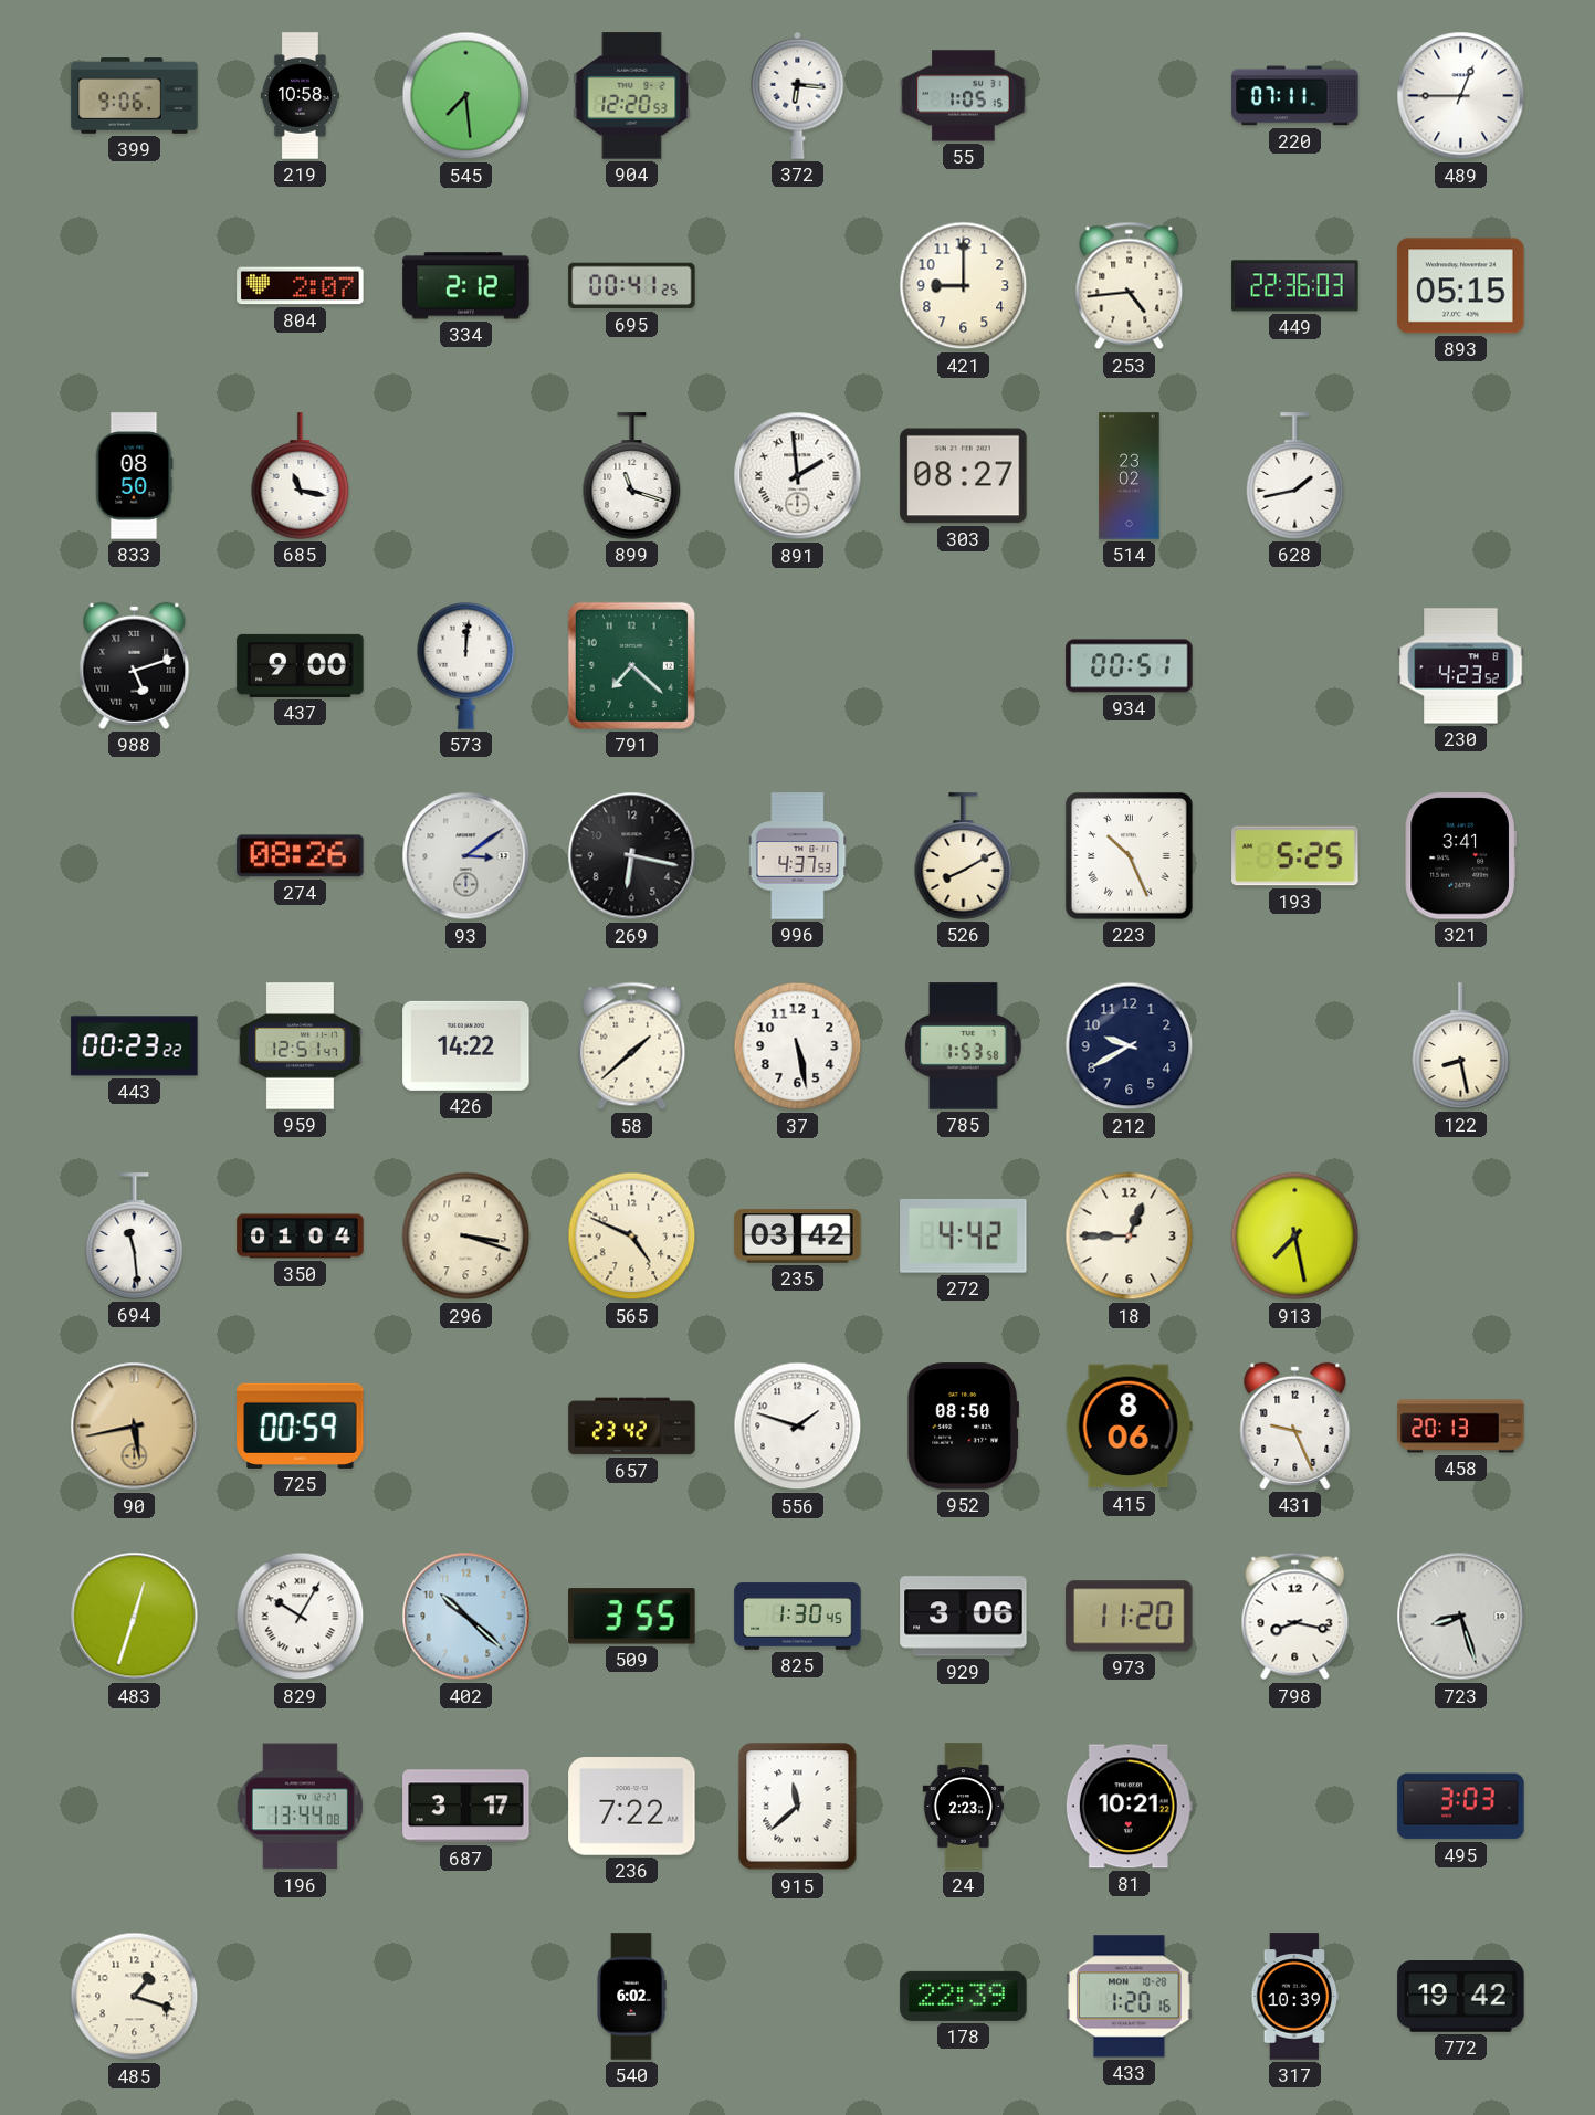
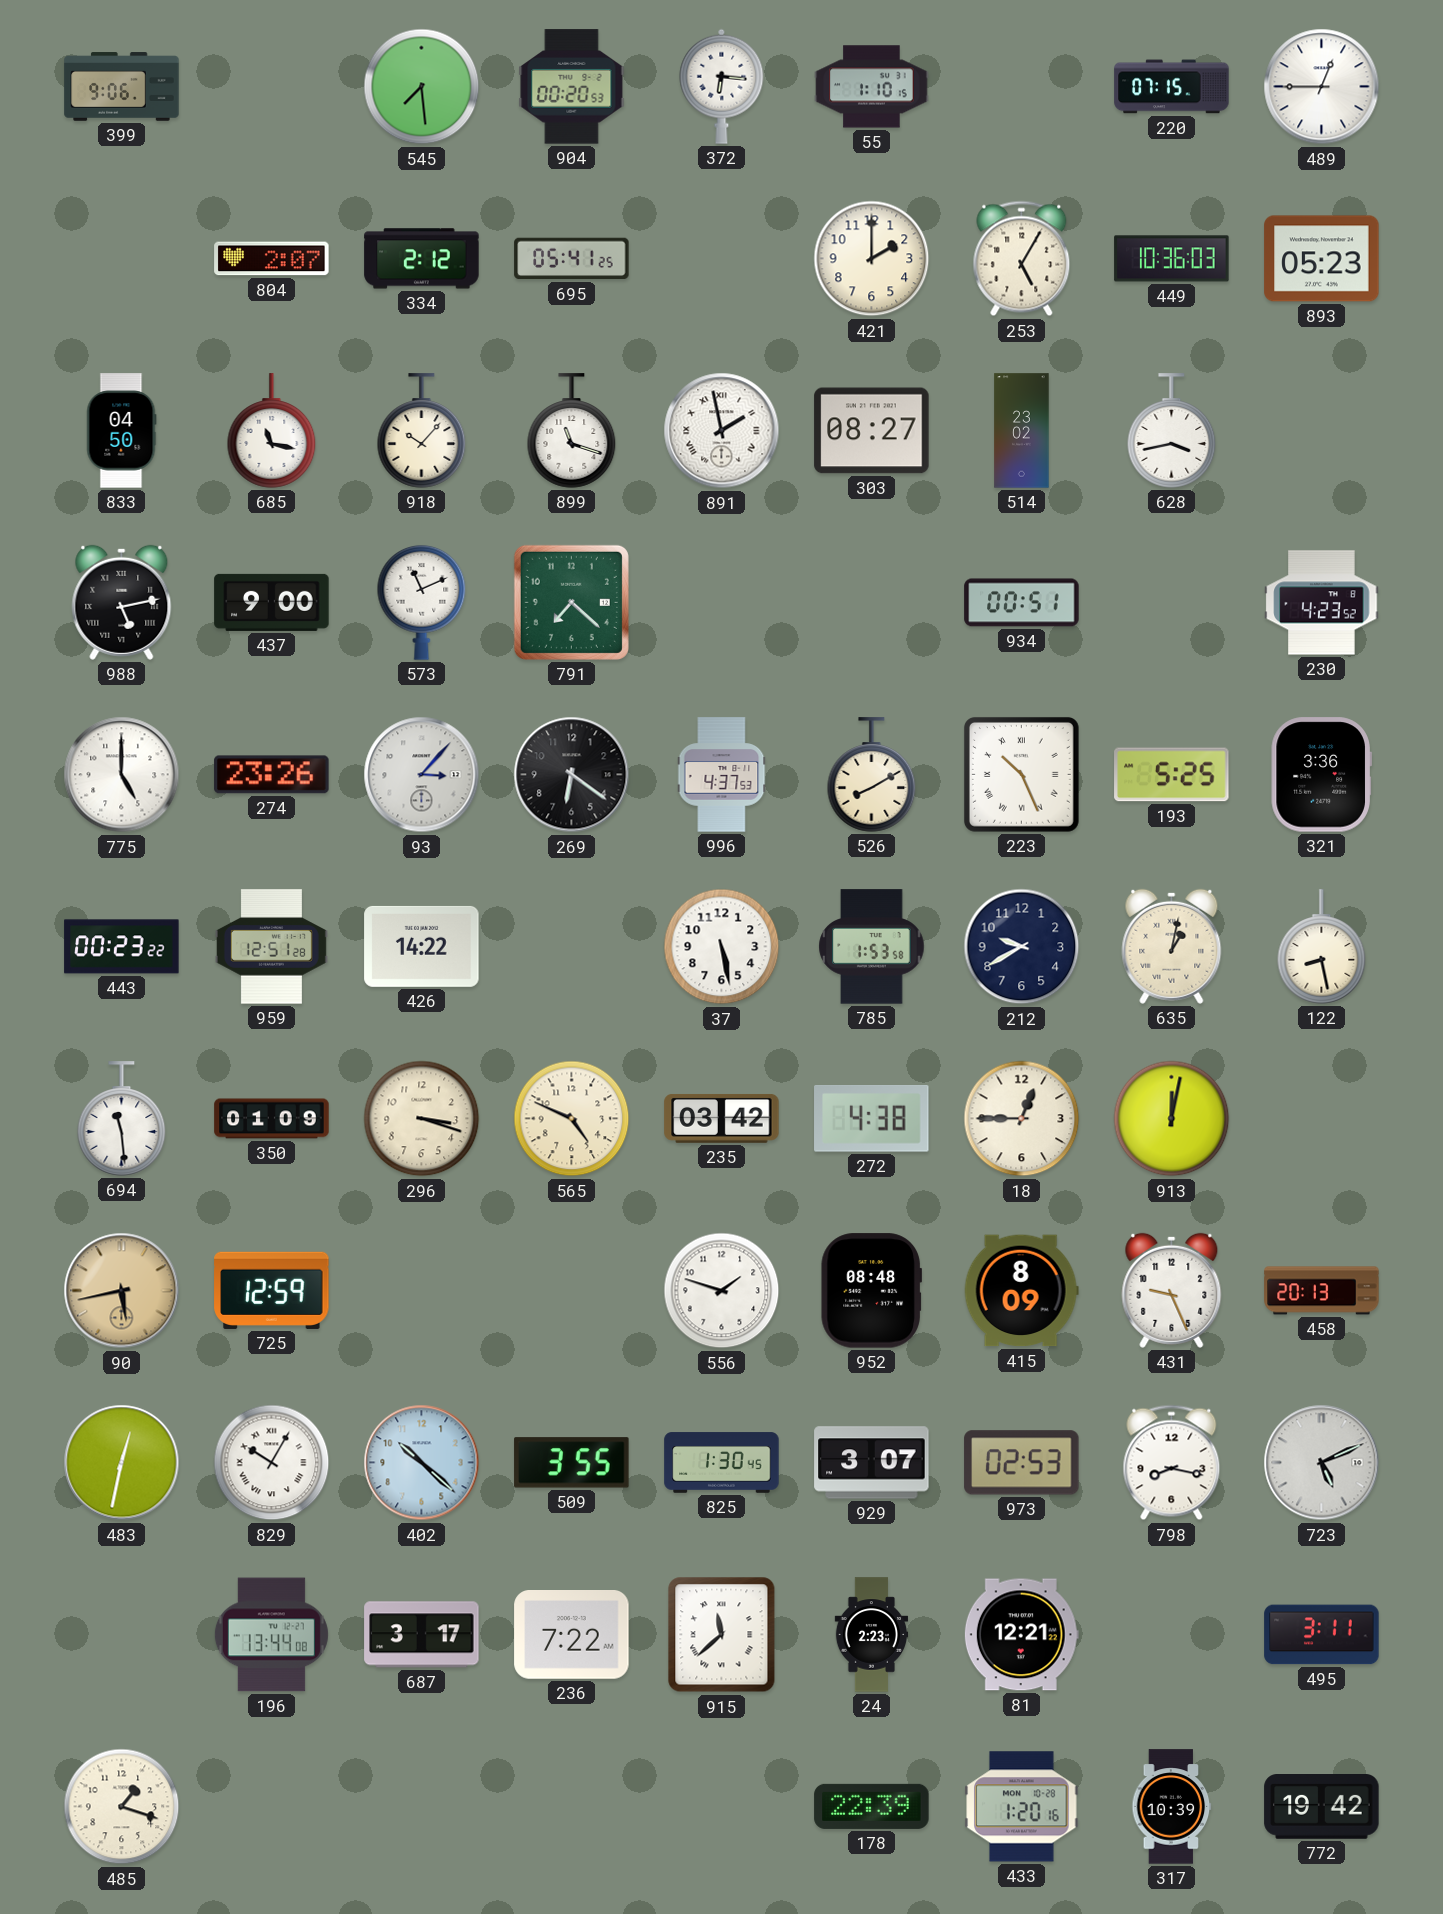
219: 10:58 -> none (300, 96)
904: 12:20 -> 00:20 (572, 87)
55: 1:05 -> 1:10 (872, 87)
220: 07:11 -> 07:15 (1172, 87)
695: 00:41 -> 05:41 (572, 259)
421: 9:00 -> 2:00 (872, 259)
253: 4:44 -> 5:05 (1022, 259)
449: 22:36 -> 10:36 (1172, 259)
893: 05:15 -> 05:23 (1322, 259)
833: 08:50 -> 04:50 (121, 431)
918: none -> 10:07 (422, 431)
891: 1:59 -> 1:58 (722, 431)
628: 1:43 -> 3:43 (1172, 431)
988: 5:12 -> 5:13 (122, 602)
573: 12:01 -> 11:11 (422, 602)
775: none -> 5:00 (122, 775)
274: 08:26 -> 23:26 (272, 775)
93: 3:09 -> 3:07 (422, 775)
269: 6:17 -> 6:21 (572, 775)
321: 3:41 -> 3:36 (1321, 775)
959: 12:51:47 -> 12:51:28 (271, 947)
58: 1:38 -> none (632, 1046)
635: none -> 1:02 (1172, 946)
350: 01:04 -> 01:09 (272, 1119)
272: 4:42 -> 4:38 (872, 1119)
913: 7:28 -> 12:02 (1172, 1119)
725: 00:59 -> 12:59 (272, 1290)
657: 23:42 -> none (632, 1427)
952: 08:50 -> 08:48 (871, 1291)
415: 8:06 -> 8:09 (1021, 1291)
483: 12:33 -> 12:32 (122, 1463)
929: 3:06 -> 3:07 (872, 1463)
973: 11:20 -> 02:53 (1022, 1463)
723: 8:27 -> 5:11 (1322, 1463)
81: 10:21 -> 12:21 (1021, 1635)
495: 3:03 -> 3:11 (1322, 1635)
540: 6:02 -> none (631, 1997)
